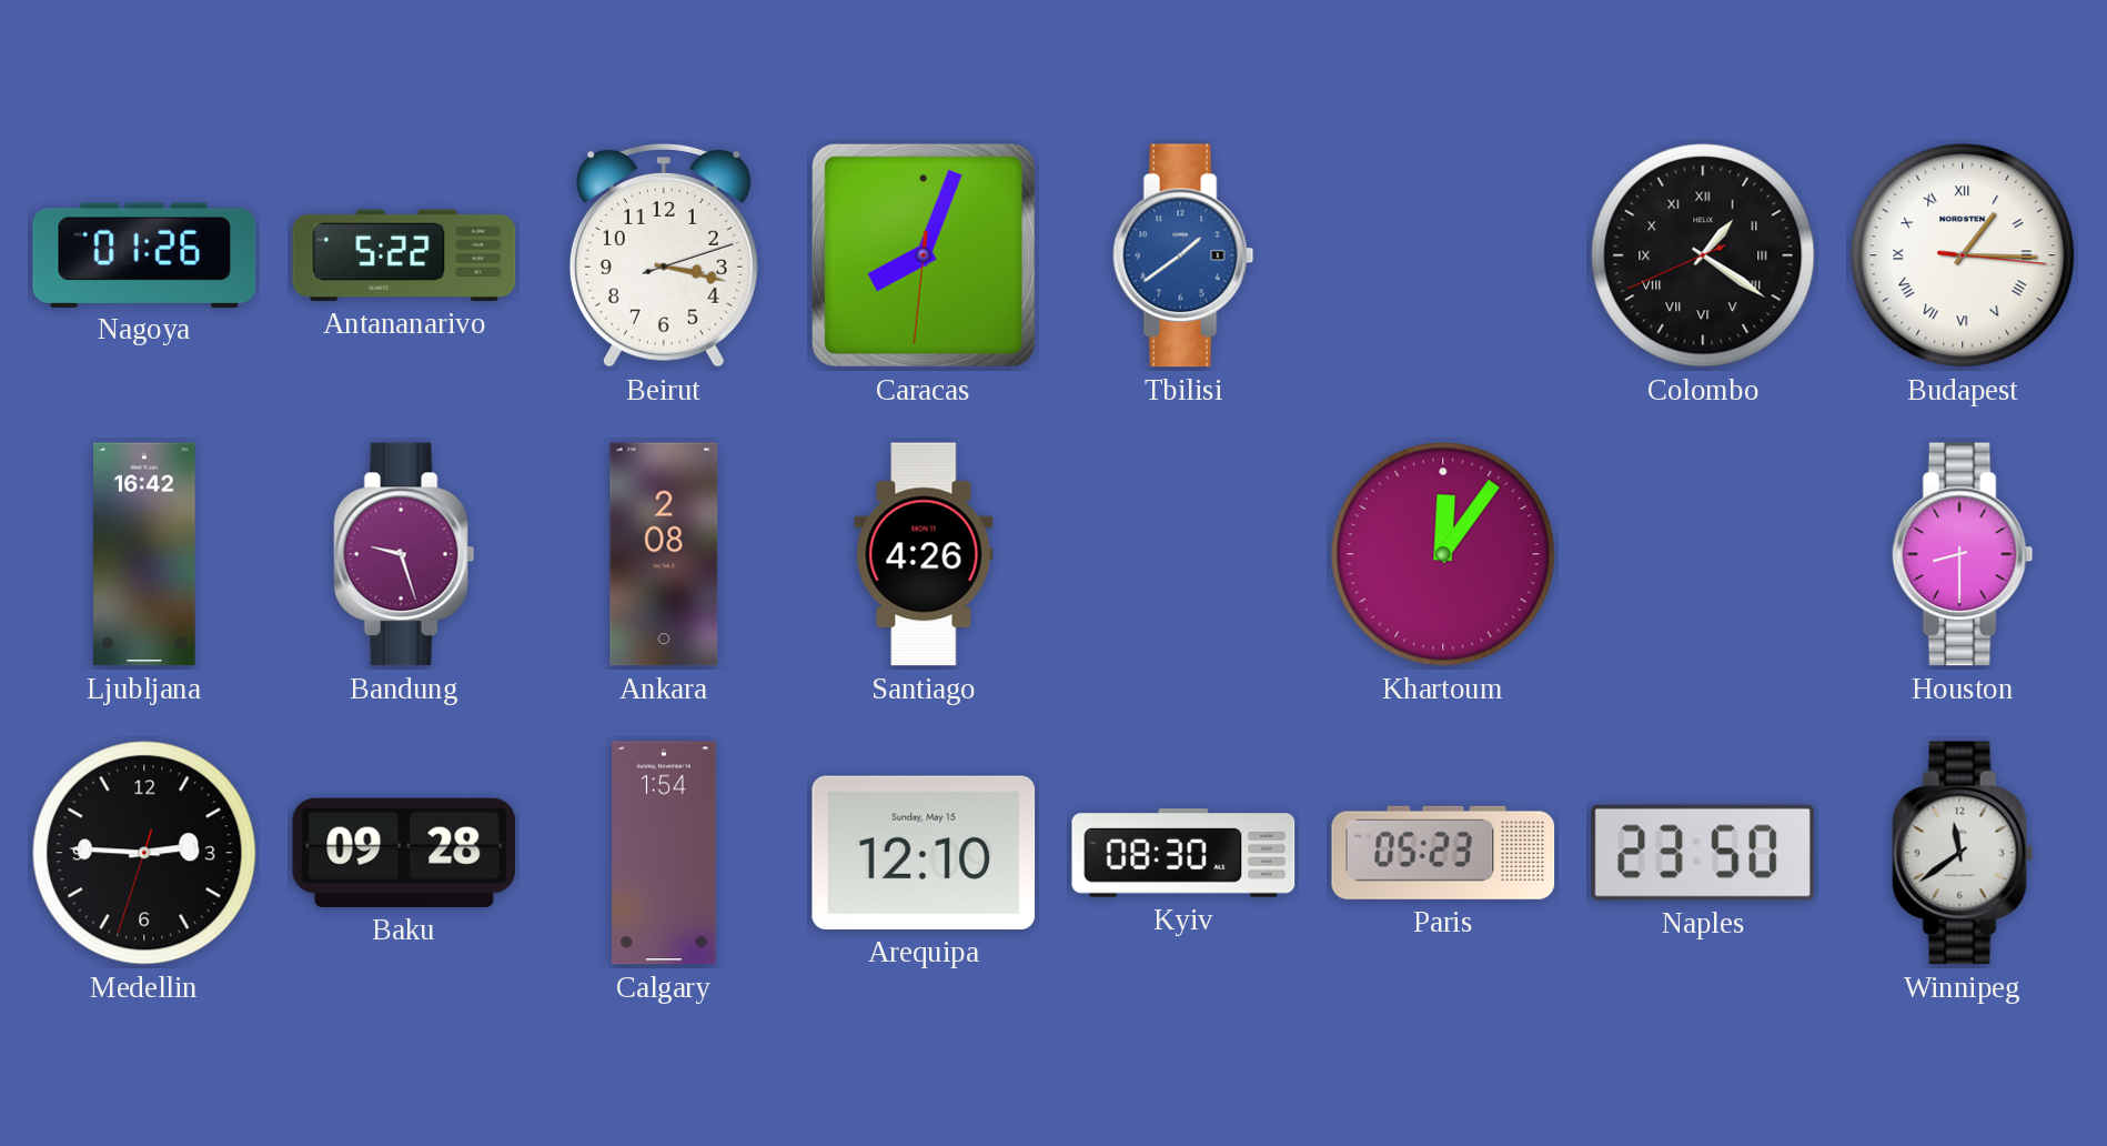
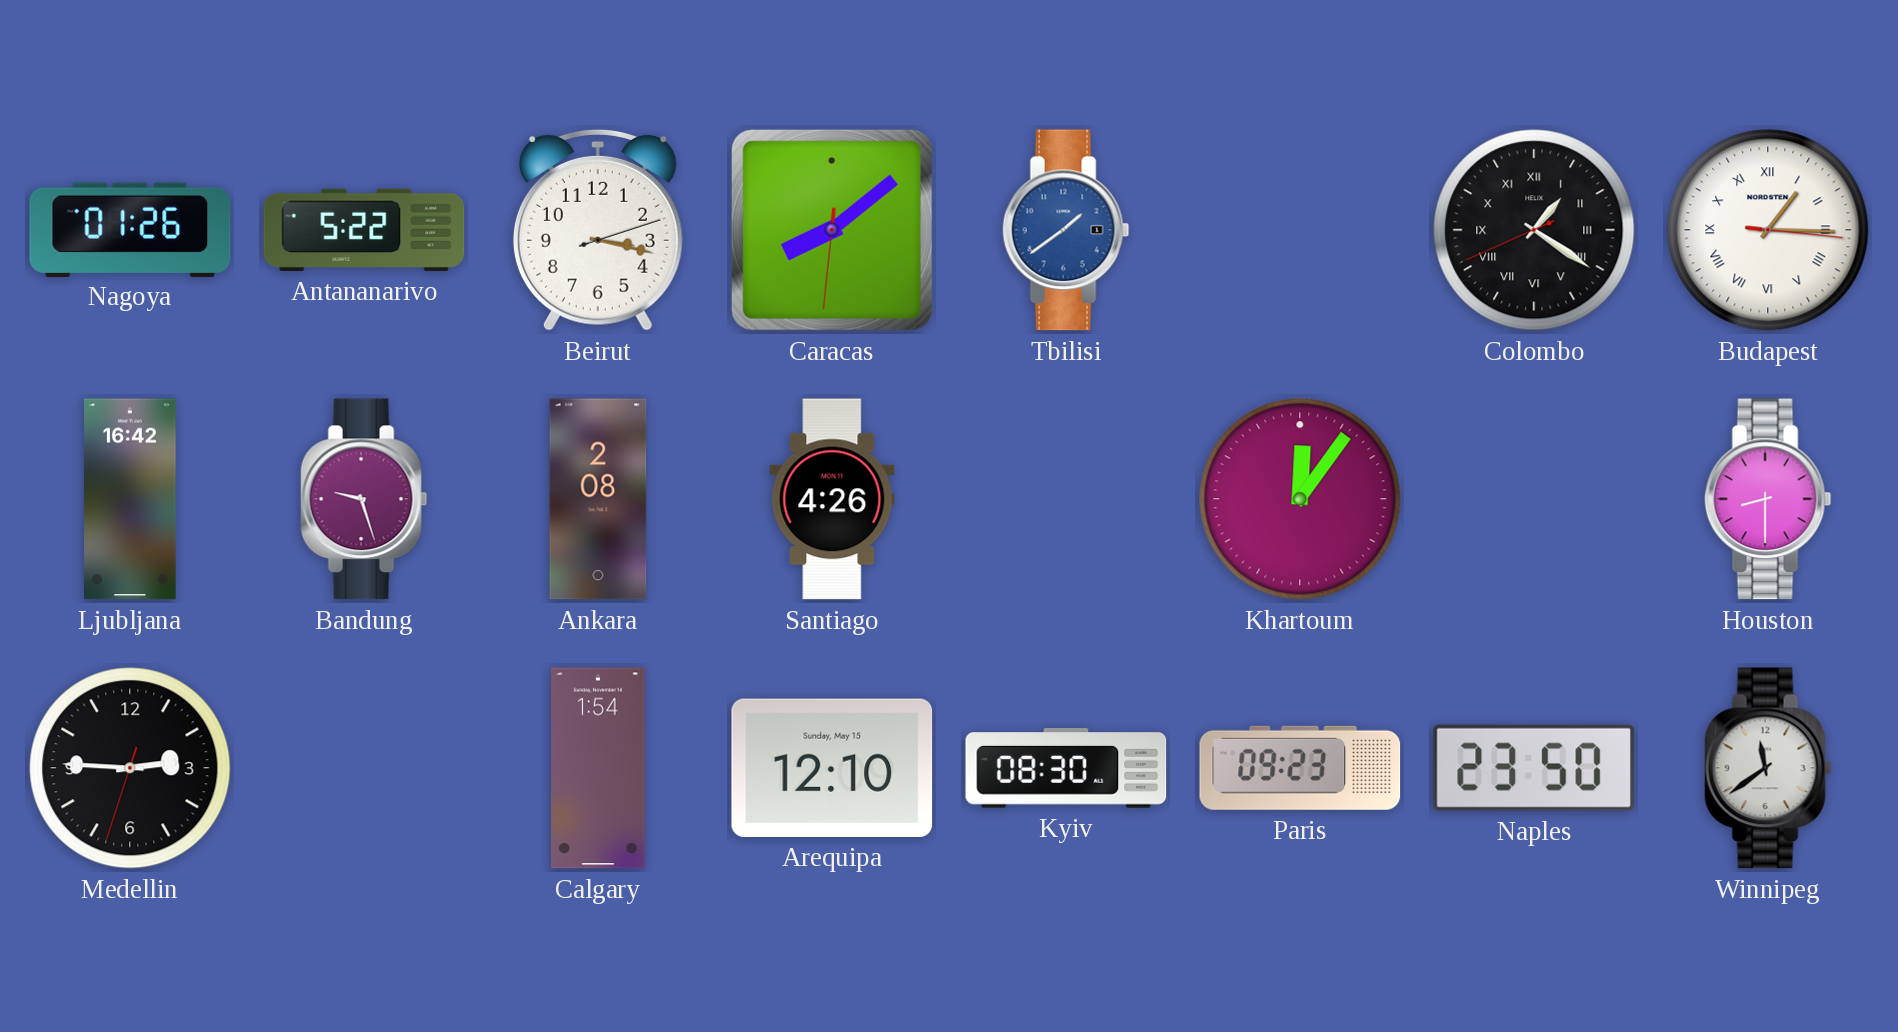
Caracas: 8:03 -> 8:08 (832, 230)
Baku: 09:28 -> none (404, 853)
Paris: 05:23 -> 09:23 (1300, 768)
